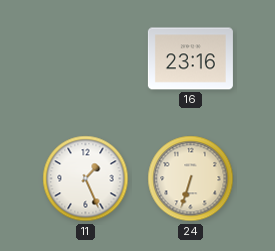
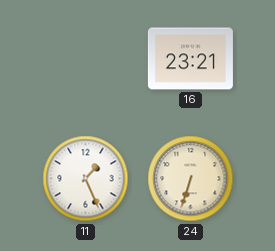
16: 23:16 -> 23:21 (190, 59)
